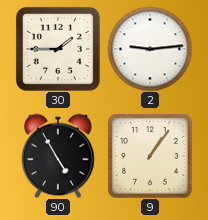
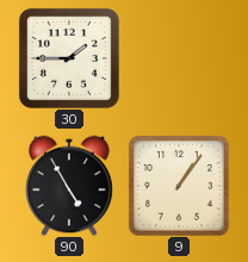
2: 9:14 -> none (150, 49)
